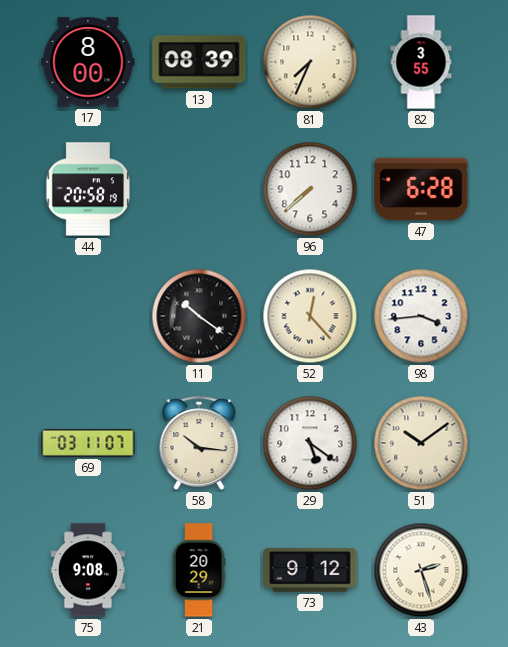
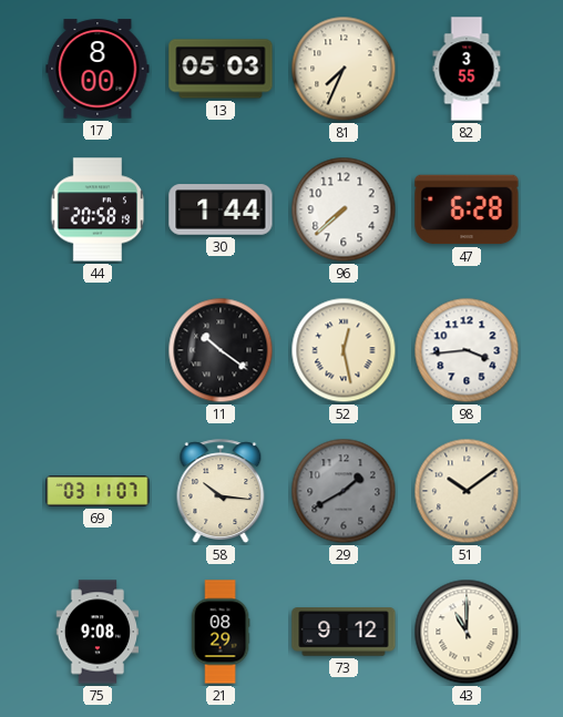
13: 08:39 -> 05:03 (221, 69)
30: none -> 1:44 (221, 209)
52: 12:23 -> 12:28 (344, 350)
29: 5:21 -> 1:40 (344, 491)
29 dial: white -> grey (344, 491)
21: 20:29 -> 08:29 (221, 632)
43: 2:27 -> 11:00 (467, 632)
